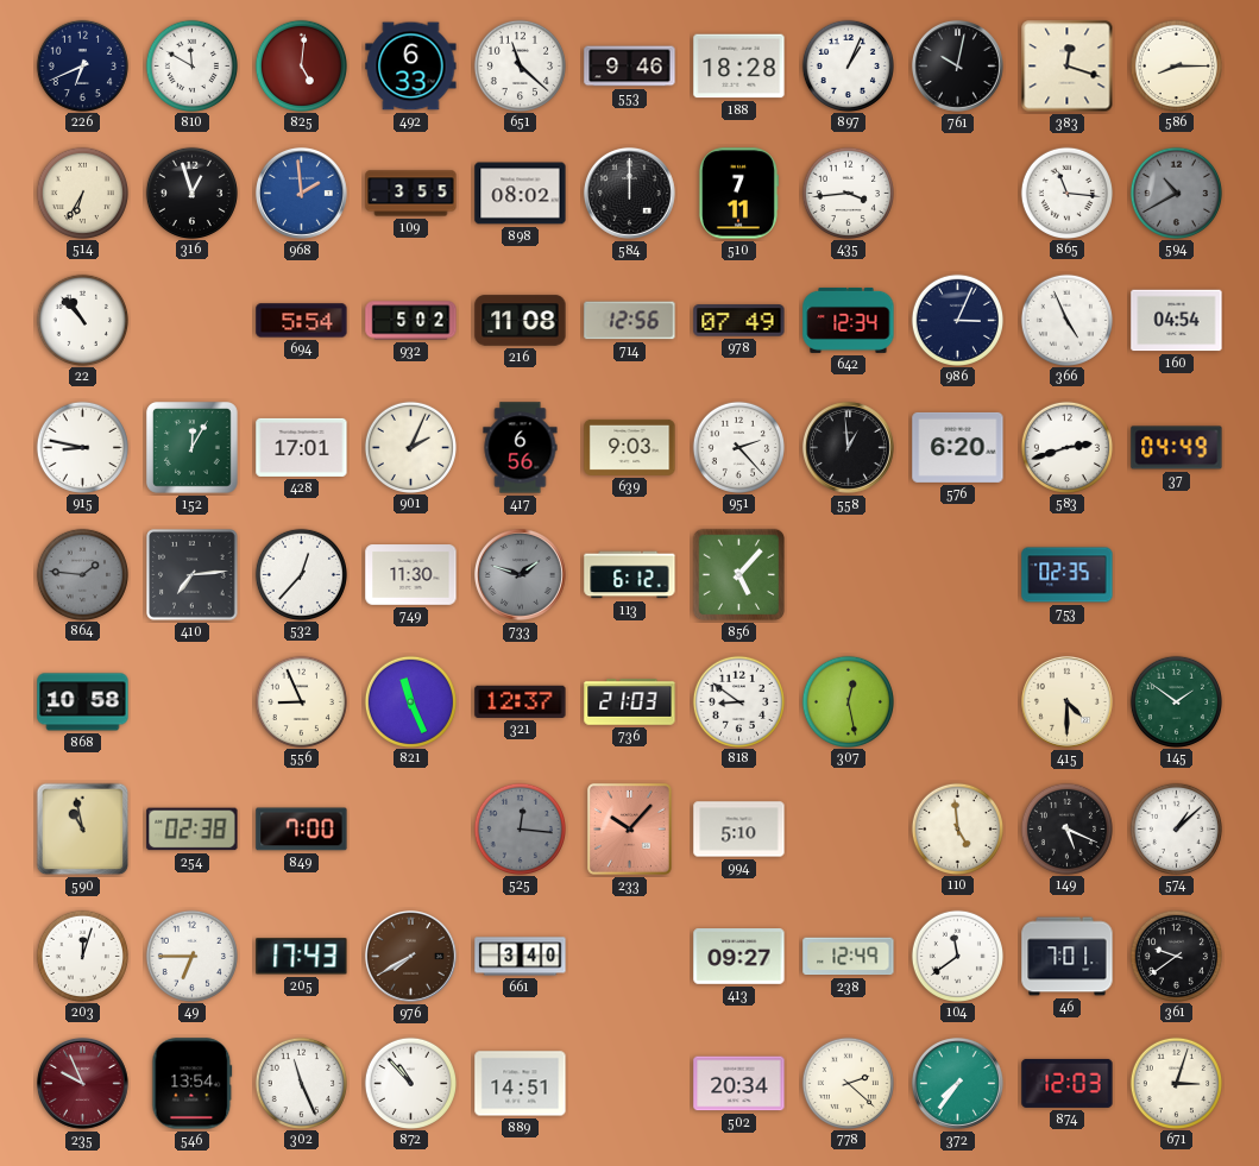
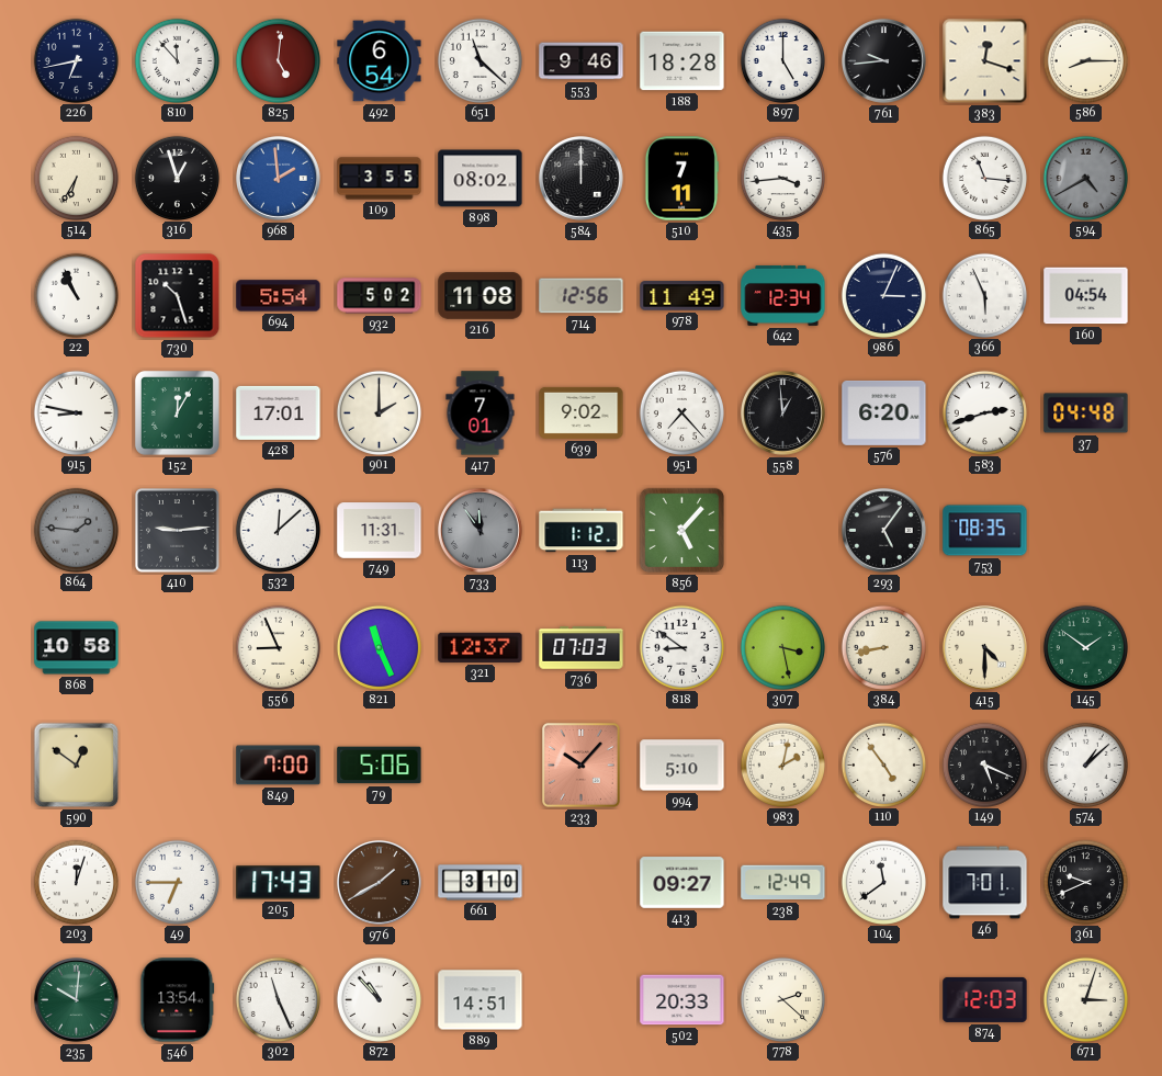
226: 6:41 -> 6:43 (76, 60)
810: 11:50 -> 11:53 (177, 60)
492: 6:33 -> 6:54 (380, 61)
897: 1:04 -> 5:00 (782, 60)
761: 10:02 -> 9:44 (883, 60)
594: 10:40 -> 4:40 (1085, 178)
22: 10:53 -> 10:56 (76, 295)
730: none -> 10:27 (178, 296)
978: 07:49 -> 11:49 (682, 296)
366: 4:56 -> 5:56 (984, 295)
901: 2:04 -> 2:00 (379, 412)
417: 6:56 -> 7:01 (481, 414)
639: 9:03 -> 9:02 (582, 412)
951: 2:23 -> 7:23 (681, 412)
37: 04:49 -> 04:48 (1086, 414)
410: 7:14 -> 9:14 (178, 531)
532: 12:37 -> 12:08 (278, 530)
749: 11:30 -> 11:31 (380, 531)
733: 1:48 -> 11:54 (480, 530)
113: 6:12 -> 1:12 (582, 531)
293: none -> 5:06 (883, 530)
753: 02:35 -> 08:35 (985, 531)
736: 21:03 -> 07:03 (582, 648)
307: 12:28 -> 3:28 (782, 647)
384: none -> 8:43 (883, 647)
590: 10:58 -> 12:51 (77, 766)
254: 02:38 -> none (193, 830)
79: none -> 5:06 (380, 766)
525: 12:16 -> none (520, 828)
983: none -> 2:02 (782, 764)
110: 4:59 -> 4:54 (883, 764)
976: 7:40 -> 1:40 (379, 882)
661: 3:40 -> 3:10 (481, 883)
361: 9:39 -> 9:41 (1085, 882)
235: 9:56 -> 10:01 (76, 999)
235 dial: burgundy -> green (76, 999)
502: 20:34 -> 20:33 (682, 1000)
372: 7:36 -> none (957, 1083)
